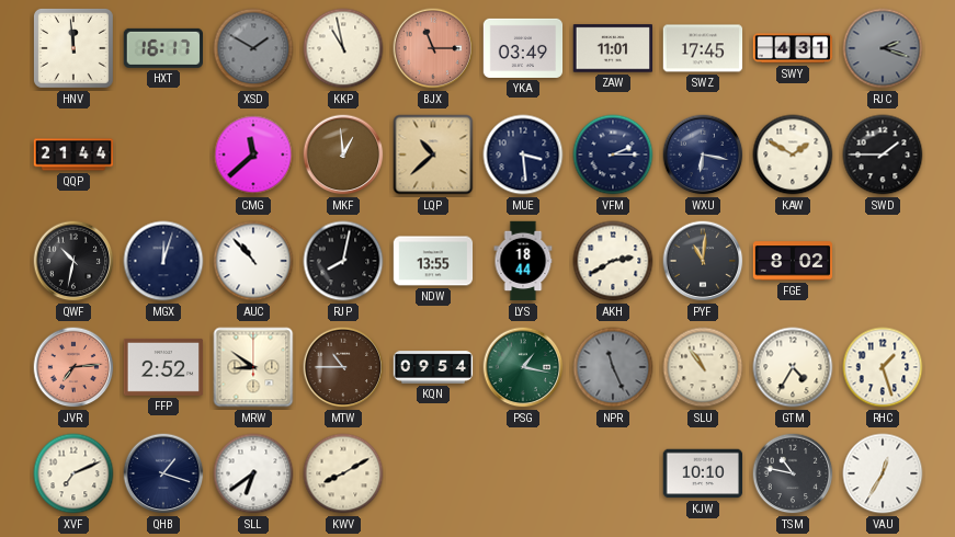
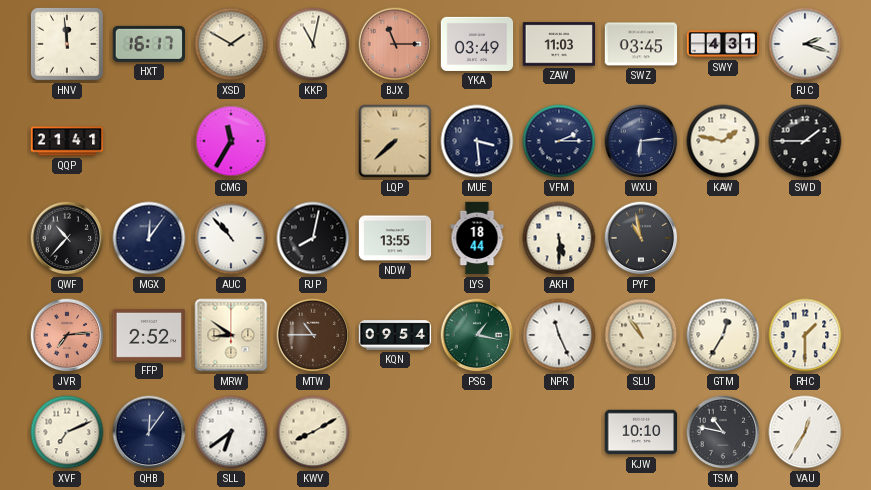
XSD dial: grey -> cream (231, 44)
KKP: 10:58 -> 11:02 (313, 44)
ZAW: 11:01 -> 11:03 (559, 44)
SWZ: 17:45 -> 03:45 (641, 44)
RJC dial: grey -> white (805, 44)
QQP: 21:44 -> 21:41 (67, 141)
CMG: 11:38 -> 11:35 (231, 141)
MKF: 12:59 -> none (343, 155)
LQP: 10:38 -> 7:38 (395, 141)
WXU: 6:17 -> 6:14 (641, 141)
KAW: 1:50 -> 1:47 (723, 141)
QWF: 10:32 -> 10:37 (67, 238)
MGX: 12:03 -> 12:06 (149, 238)
AKH: 2:40 -> 5:30 (559, 238)
PYF: 11:01 -> 10:58 (641, 238)
FGE: 8:02 -> none (793, 261)
NPR dial: grey -> white (559, 335)
GTM: 4:35 -> 12:35 (723, 335)
RHC: 1:27 -> 1:30 (805, 335)
QHB: 1:18 -> 12:06 (149, 432)
